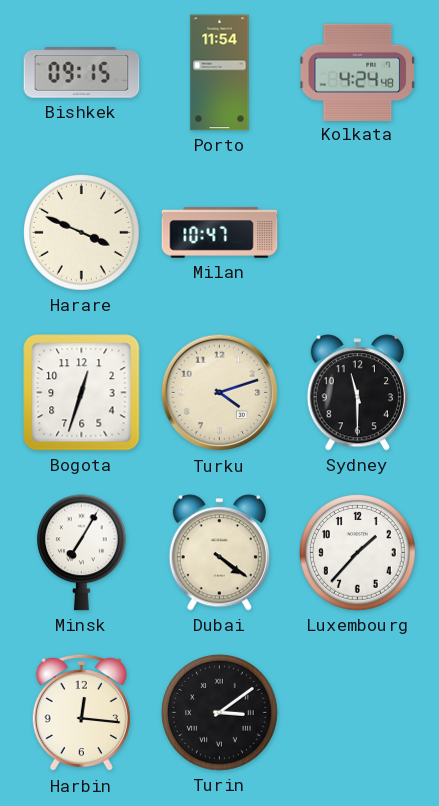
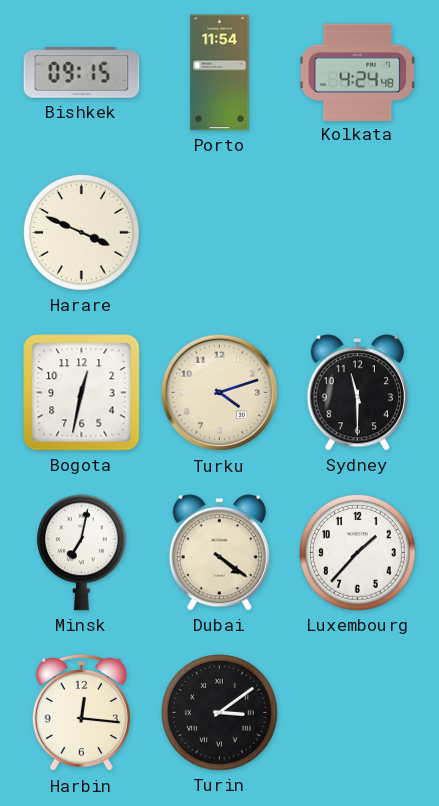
Milan: 10:47 -> none (220, 233)
Bogota: 12:33 -> 12:32 (82, 393)
Minsk: 7:05 -> 7:02 (81, 553)
